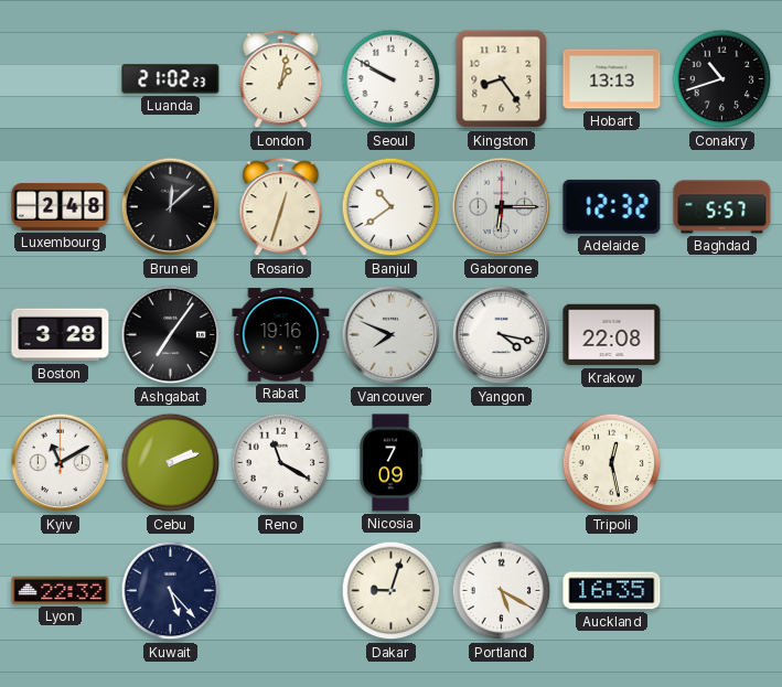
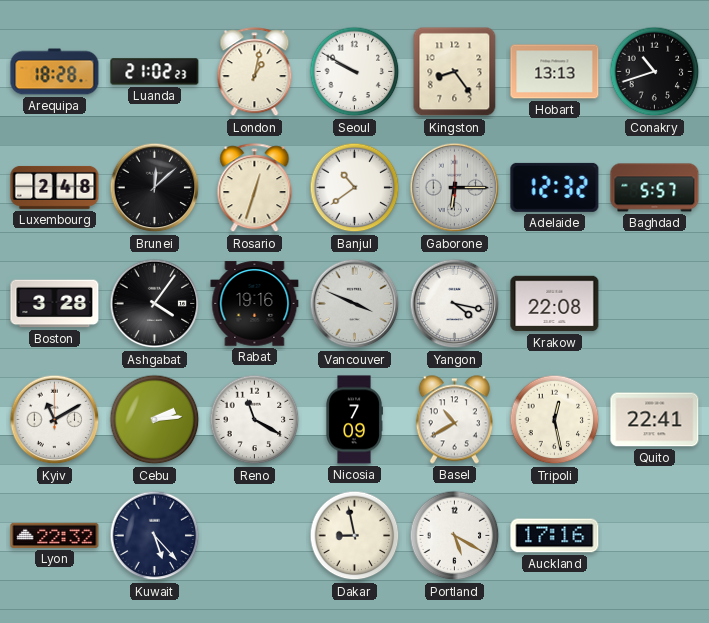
Arequipa: none -> 18:28 (55, 72)
Ashgabat: 7:06 -> 4:06 (155, 304)
Vancouver: 7:49 -> 3:49 (355, 304)
Cebu: 2:12 -> 2:14 (155, 420)
Basel: none -> 10:40 (454, 420)
Quito: none -> 22:41 (655, 420)
Dakar: 9:03 -> 8:58 (355, 536)
Auckland: 16:35 -> 17:16 (555, 536)
